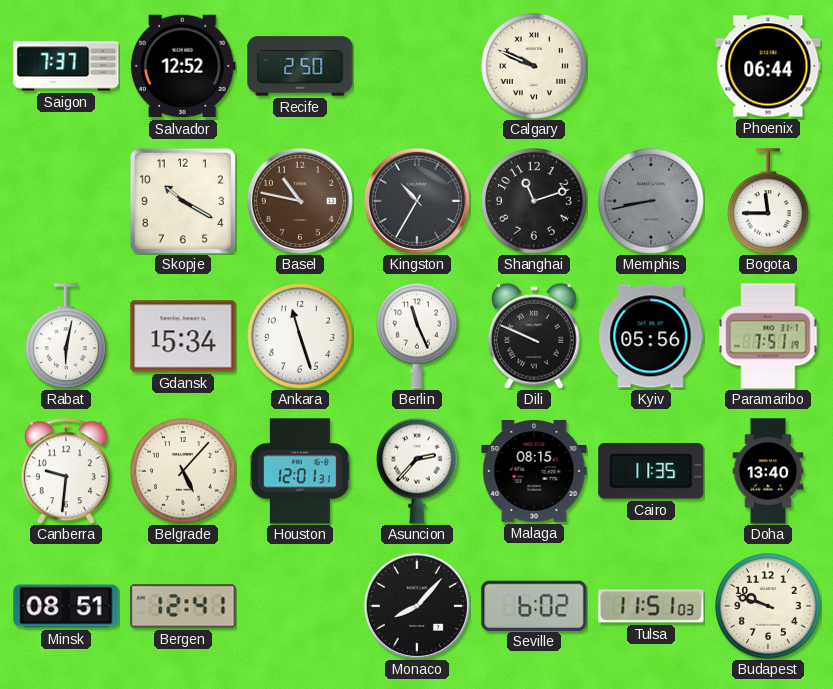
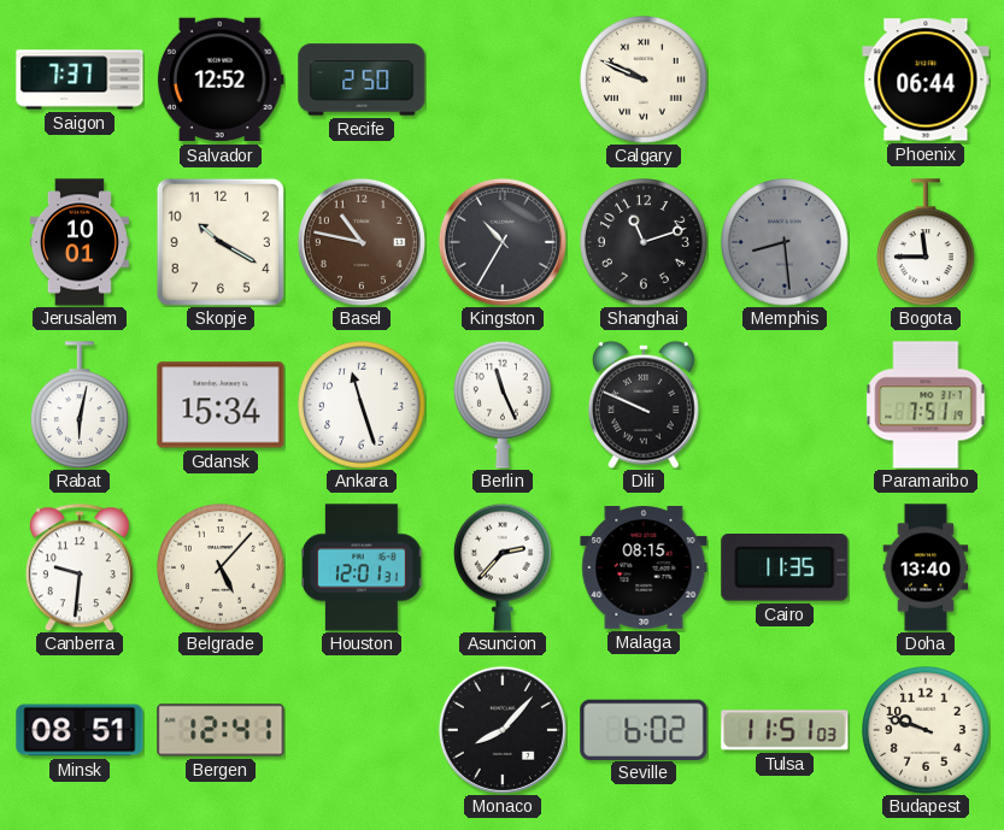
Jerusalem: none -> 10:01 (80, 242)
Memphis: 8:43 -> 8:29 (786, 243)
Kyiv: 05:56 -> none (651, 336)
